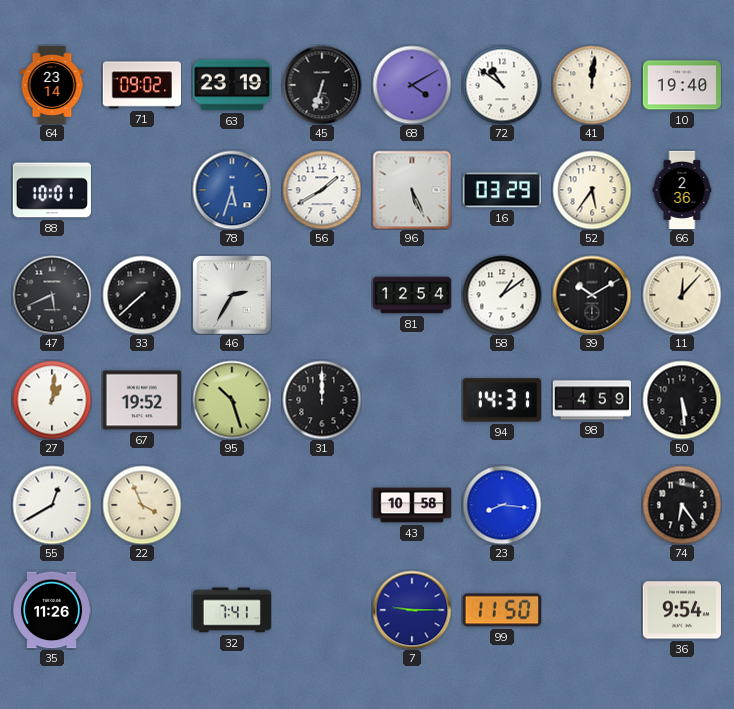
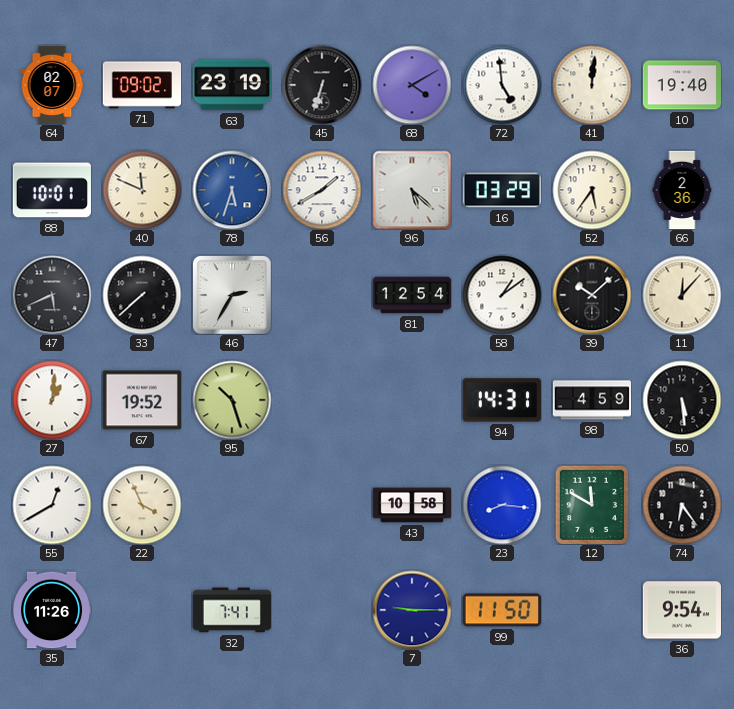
64: 23:14 -> 02:07 (52, 84)
72: 10:51 -> 4:59 (502, 85)
40: none -> 11:49 (142, 190)
96: 5:26 -> 5:22 (412, 190)
39: 10:10 -> 10:08 (592, 295)
31: 12:00 -> none (322, 400)
12: none -> 11:50 (591, 504)
